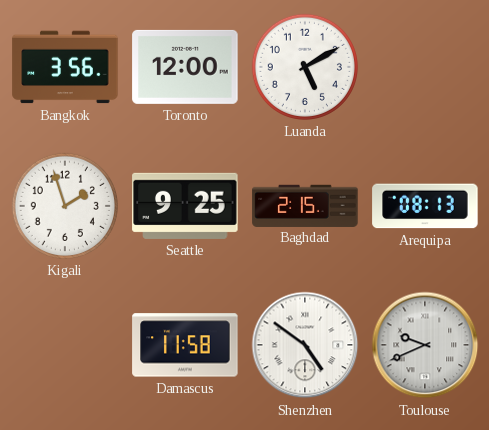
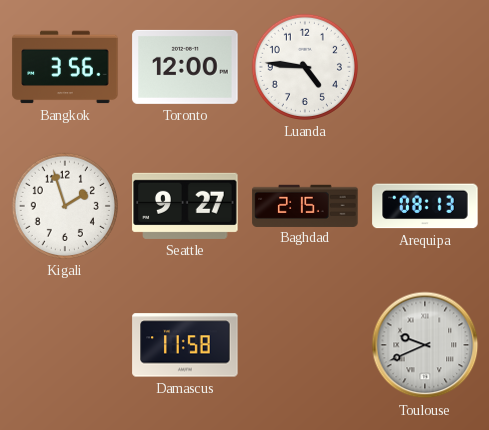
Luanda: 5:10 -> 4:46 (305, 67)
Seattle: 9:25 -> 9:27 (185, 206)
Shenzhen: 4:51 -> none (305, 345)
